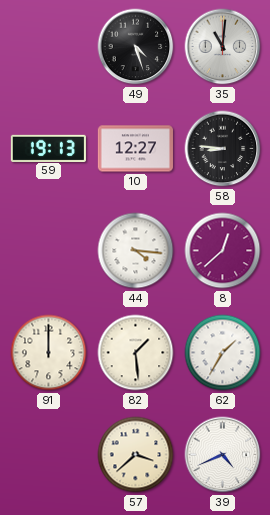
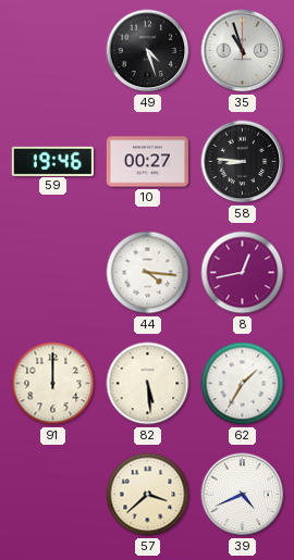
35: 11:01 -> 10:57 (243, 51)
59: 19:13 -> 19:46 (52, 161)
10: 12:27 -> 00:27 (147, 162)
8: 12:38 -> 12:43 (243, 273)
82: 1:29 -> 5:29 (148, 384)
